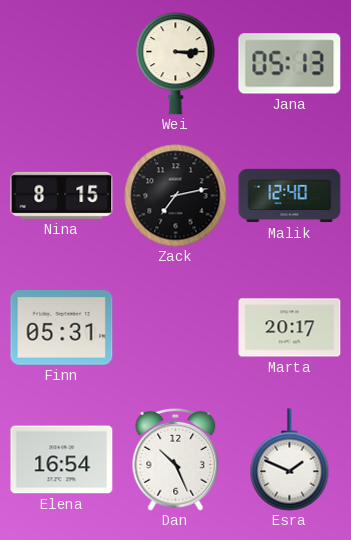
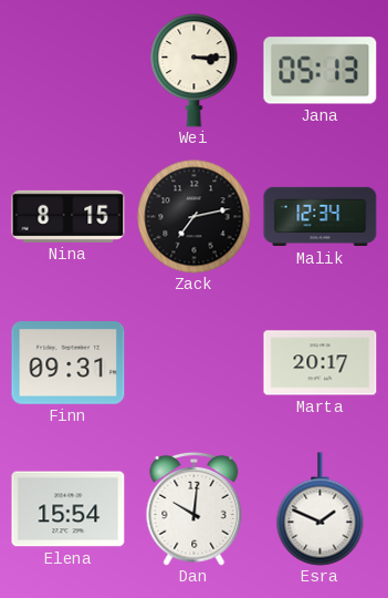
Malik: 12:40 -> 12:34 (321, 217)
Finn: 05:31 -> 09:31 (69, 363)
Elena: 16:54 -> 15:54 (69, 509)
Dan: 10:26 -> 10:01 (195, 508)
